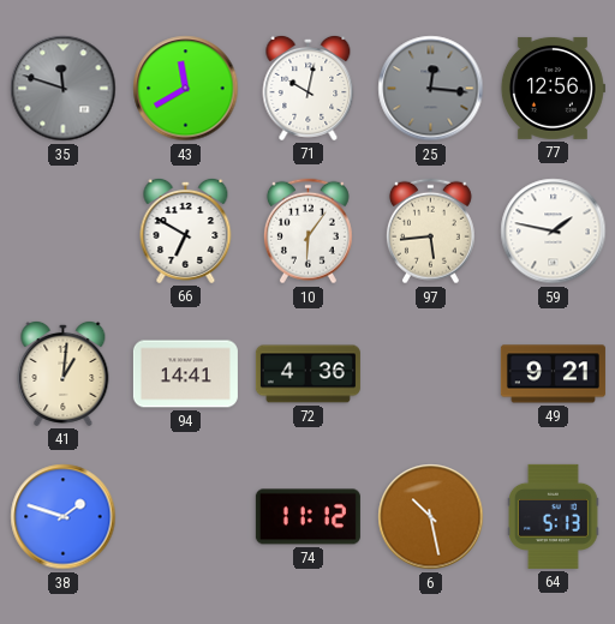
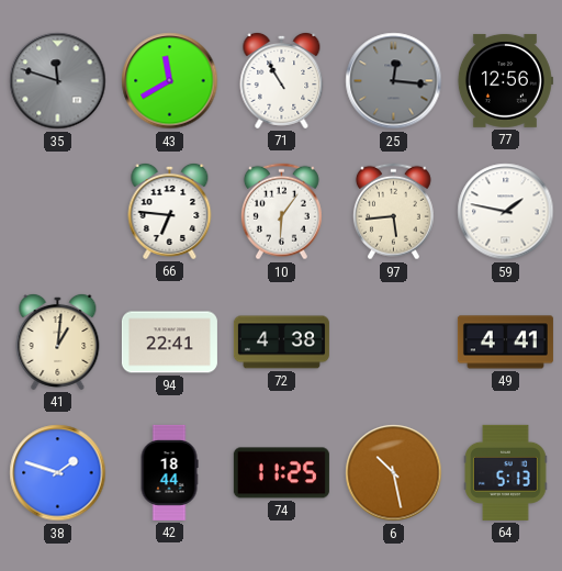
71: 10:02 -> 10:55 (282, 80)
66: 6:50 -> 6:46 (170, 211)
94: 14:41 -> 22:41 (169, 343)
72: 4:36 -> 4:38 (281, 343)
49: 9:21 -> 4:41 (505, 343)
42: none -> 18:44 (169, 472)
74: 11:12 -> 11:25 (281, 473)
